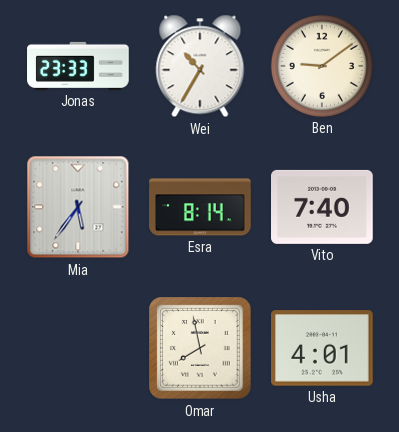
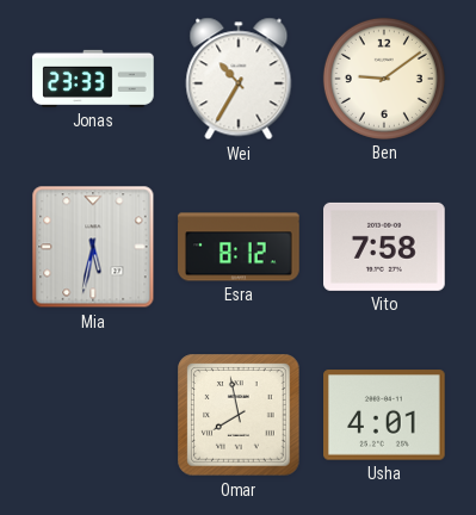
Mia: 5:36 -> 5:32 (93, 247)
Esra: 8:14 -> 8:12 (239, 247)
Vito: 7:40 -> 7:58 (384, 247)
